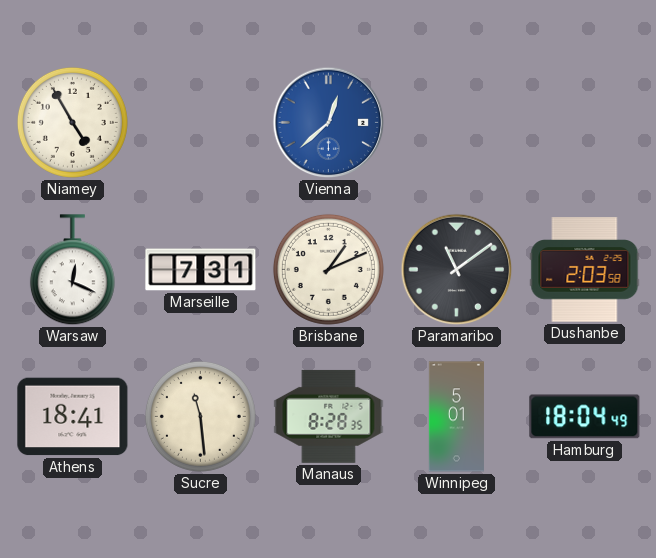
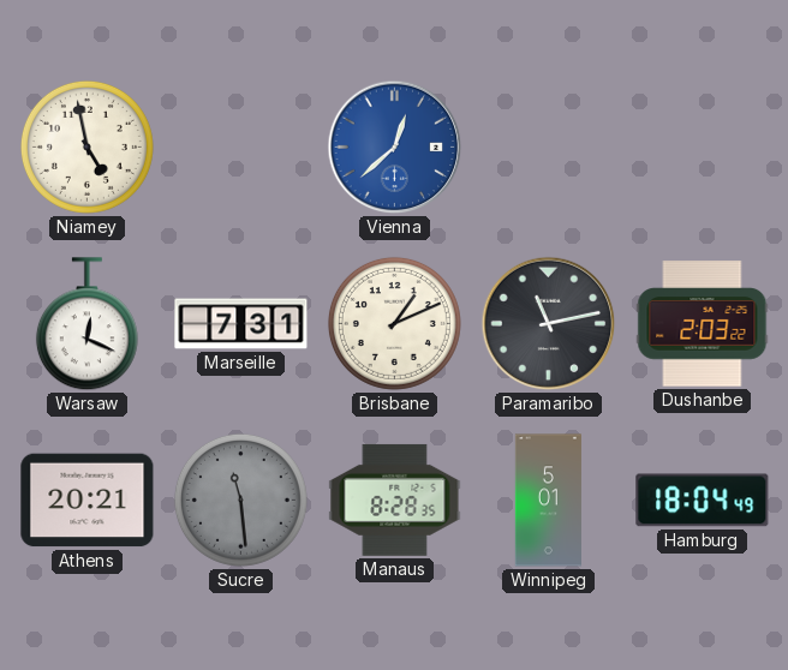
Niamey: 4:55 -> 4:58 (86, 146)
Paramaribo: 11:09 -> 11:13 (549, 324)
Dushanbe: 2:03:58 -> 2:03:22 (703, 324)
Athens: 18:41 -> 20:21 (88, 501)
Sucre dial: cream -> grey (240, 499)
